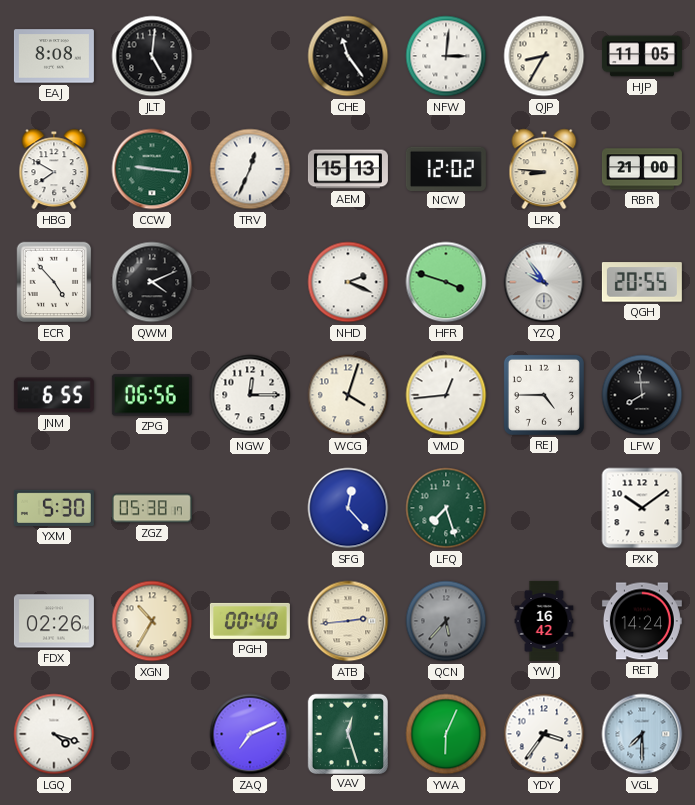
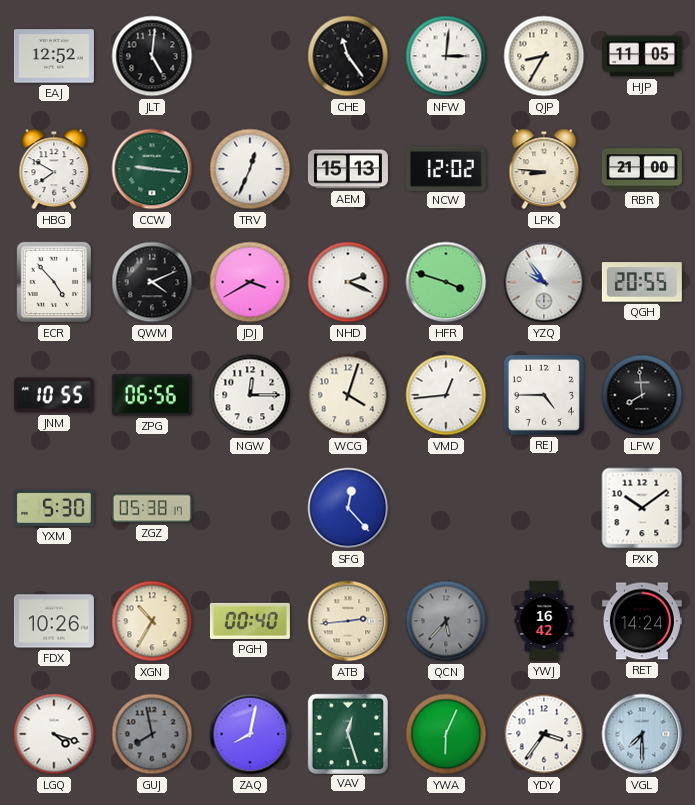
EAJ: 8:08 -> 12:52 (54, 56)
JDJ: none -> 3:40 (250, 282)
JNM: 6:55 -> 10:55 (54, 395)
LFQ: 7:27 -> none (446, 508)
FDX: 02:26 -> 10:26 (54, 621)
GUJ: none -> 7:58 (152, 734)
ZAQ: 7:11 -> 8:02 (250, 734)
